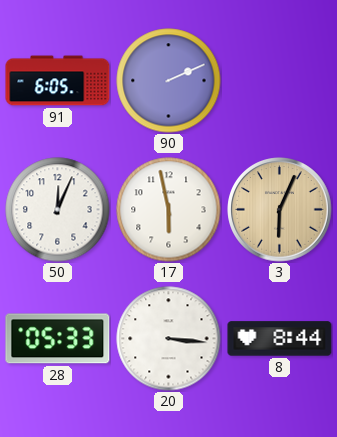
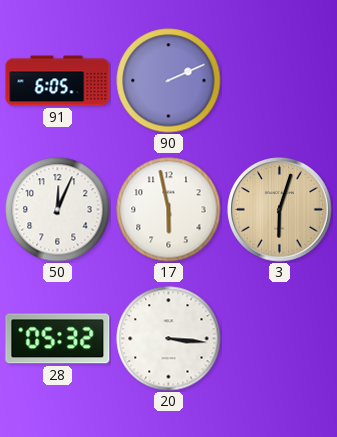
3: 6:04 -> 6:03 (280, 210)
28: 05:33 -> 05:32 (58, 339)
8: 8:44 -> none (280, 339)
